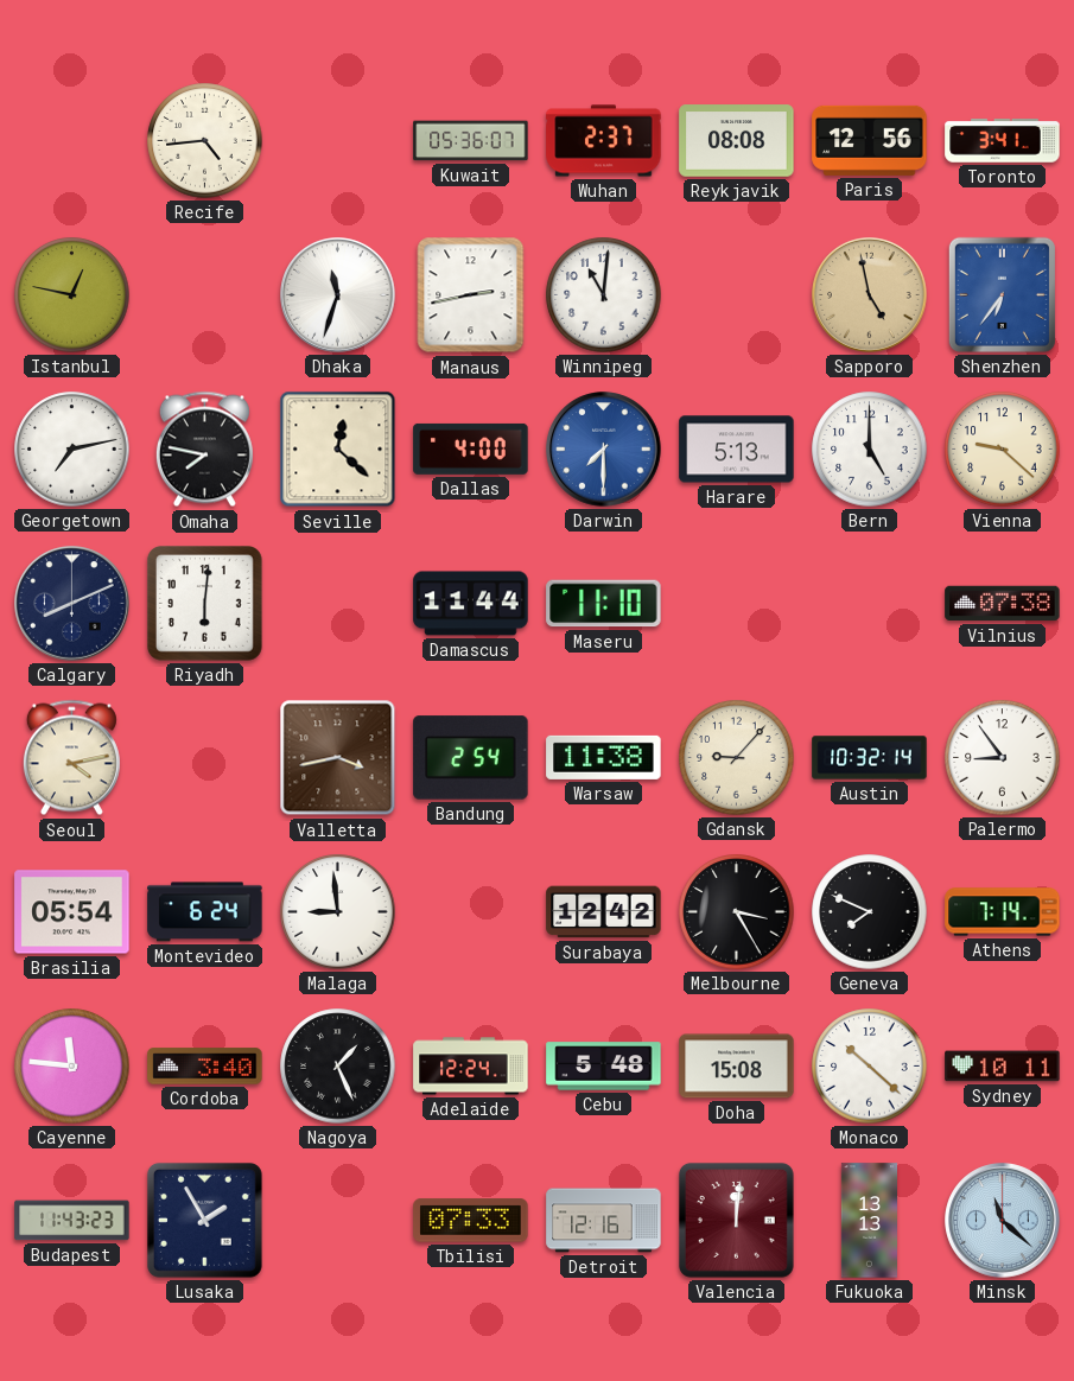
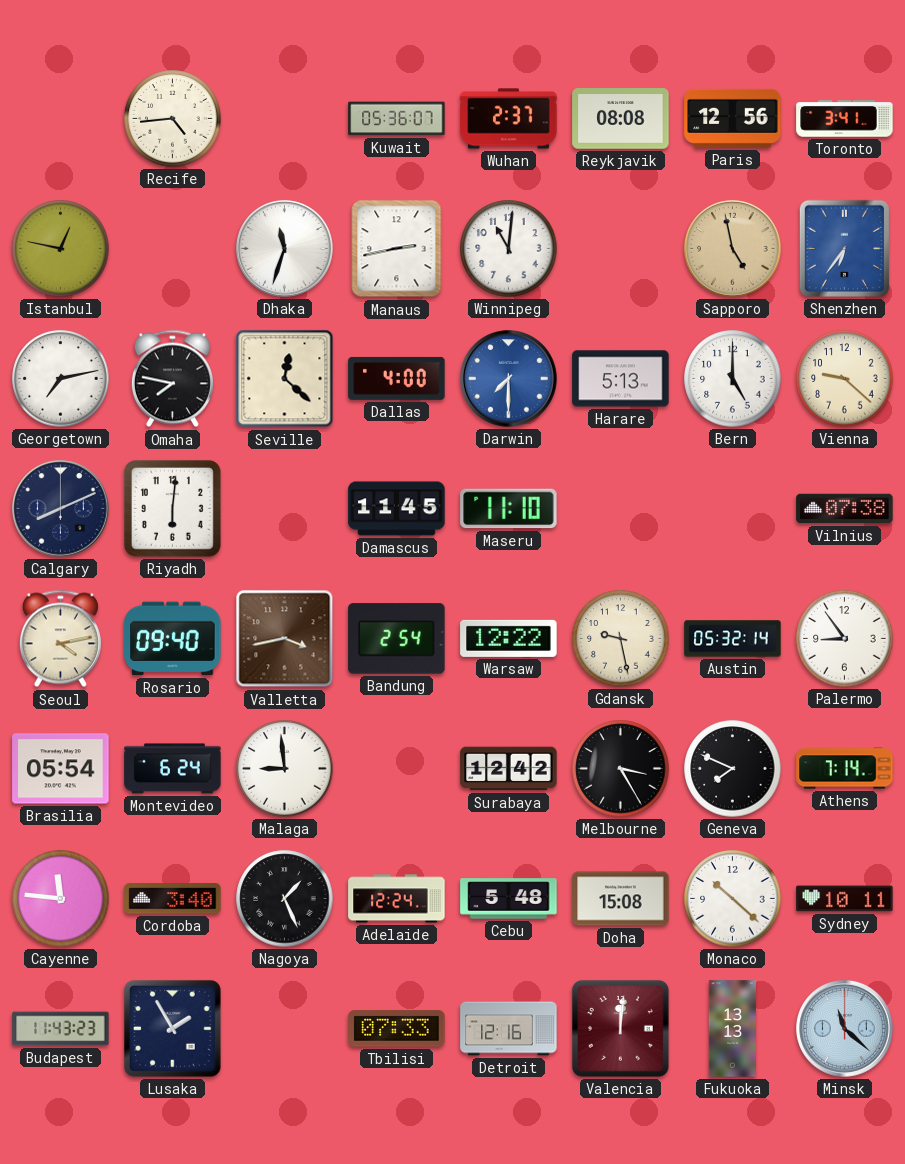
Damascus: 11:44 -> 11:45 (397, 509)
Rosario: none -> 09:40 (173, 639)
Warsaw: 11:38 -> 12:22 (509, 638)
Gdansk: 9:07 -> 9:28 (621, 639)
Austin: 10:32 -> 05:32 (733, 639)
